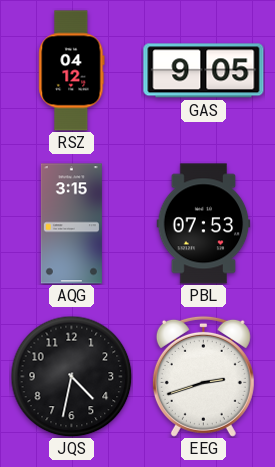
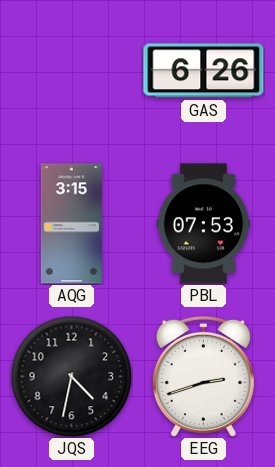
RSZ: 04:12 -> none (72, 71)
GAS: 9:05 -> 6:26 (204, 71)
